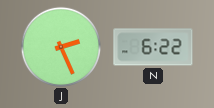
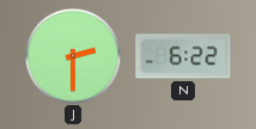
J: 2:26 -> 2:30 (72, 55)
